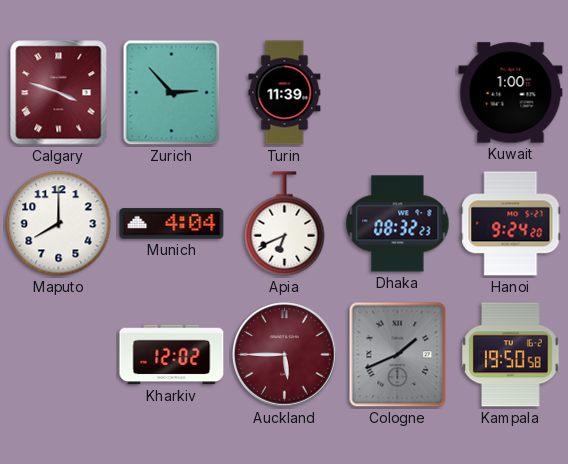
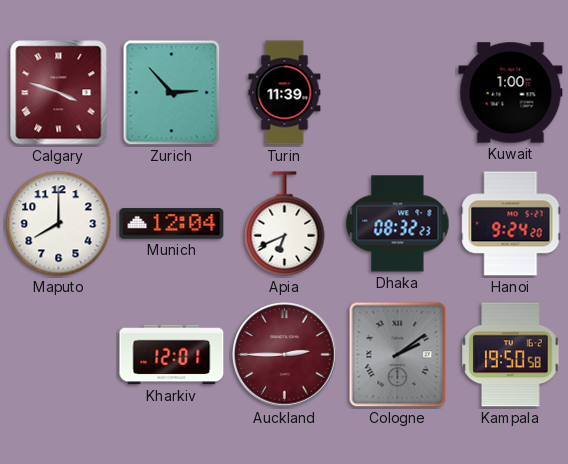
Munich: 4:04 -> 12:04 (172, 224)
Kharkiv: 12:02 -> 12:01 (172, 355)
Auckland: 5:45 -> 2:45 (285, 355)
Cologne: 1:41 -> 2:09 (398, 355)
